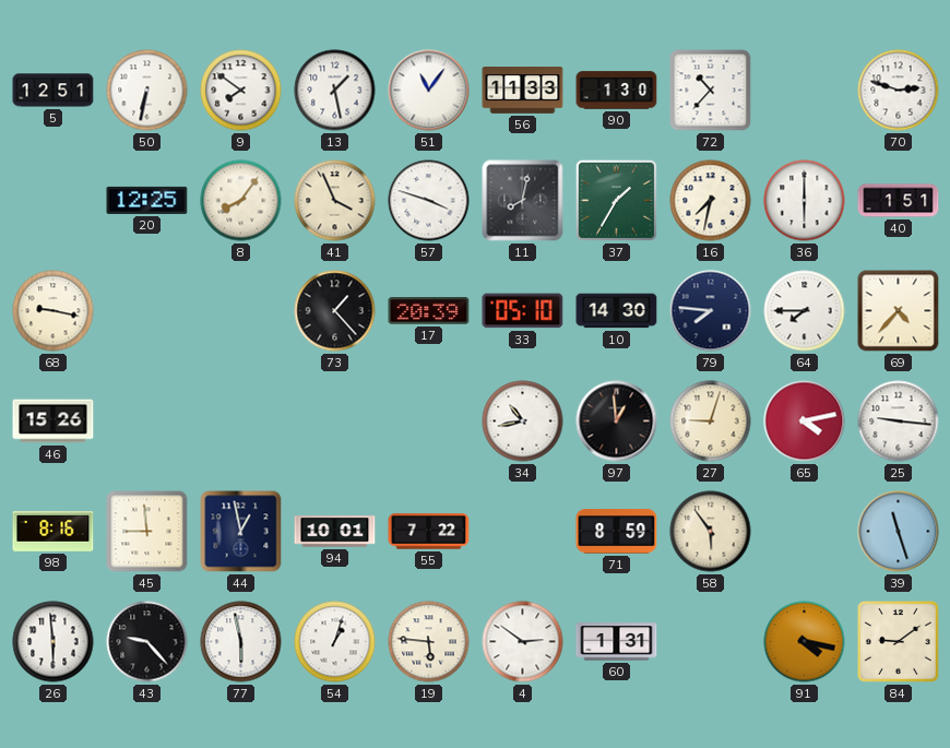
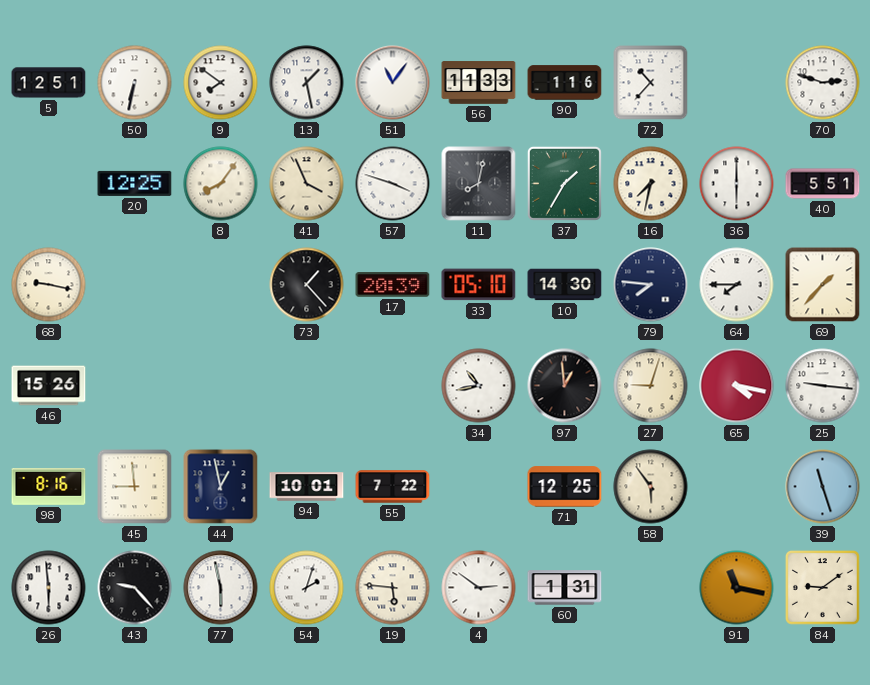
90: 1:30 -> 1:16 (565, 83)
40: 1:51 -> 5:51 (823, 184)
69: 4:37 -> 1:37 (823, 285)
65: 4:13 -> 4:17 (737, 386)
71: 8:59 -> 12:25 (565, 487)
54: 1:03 -> 2:03 (307, 588)
91: 4:17 -> 11:17 (737, 588)
